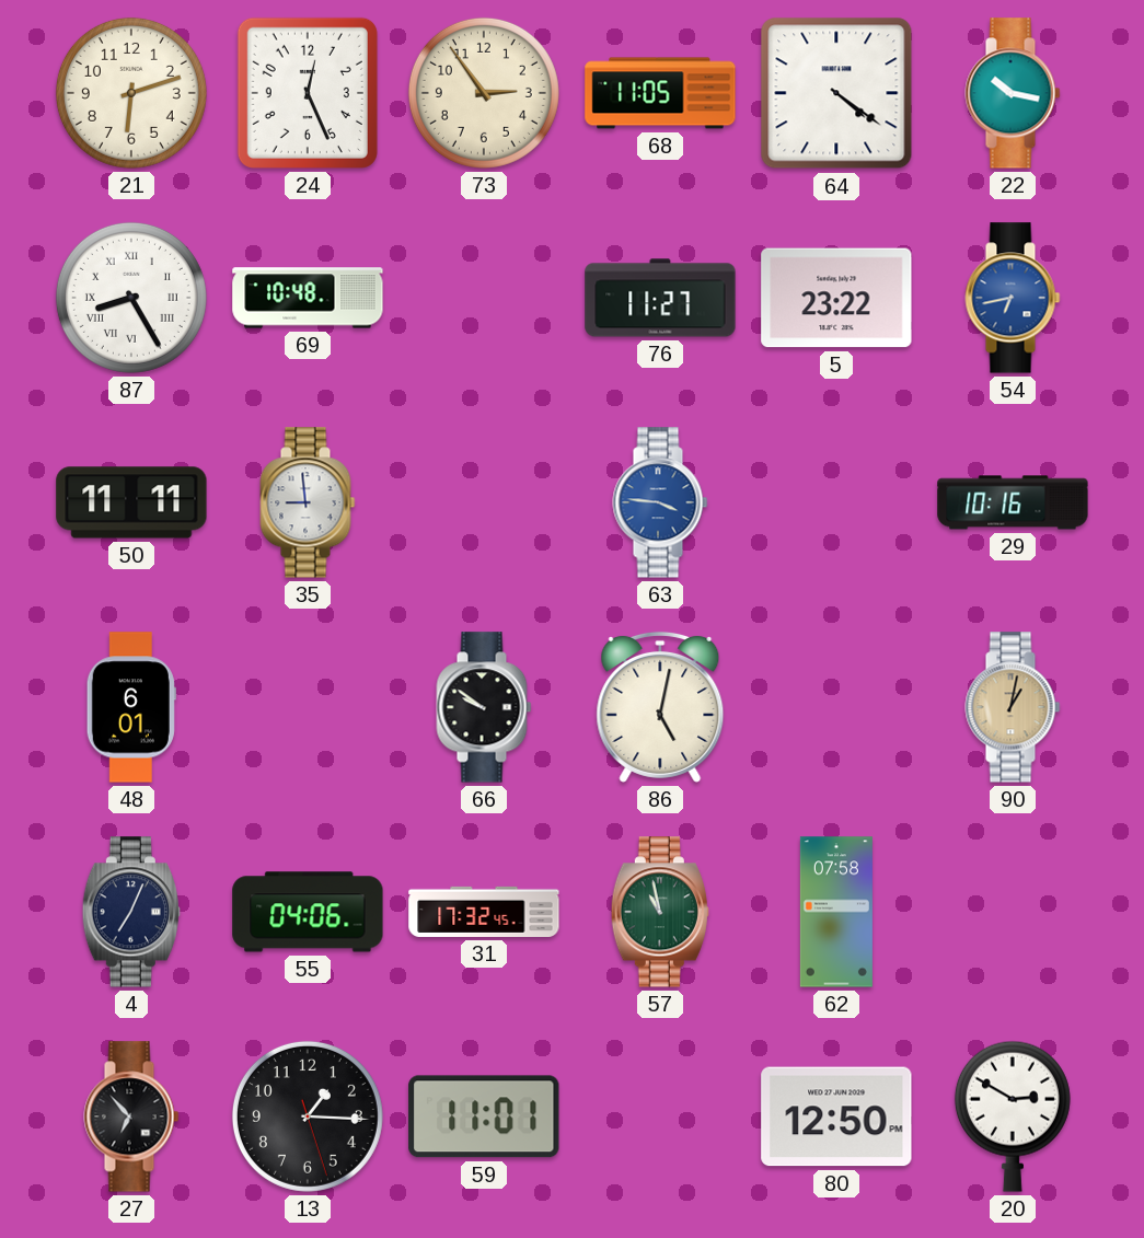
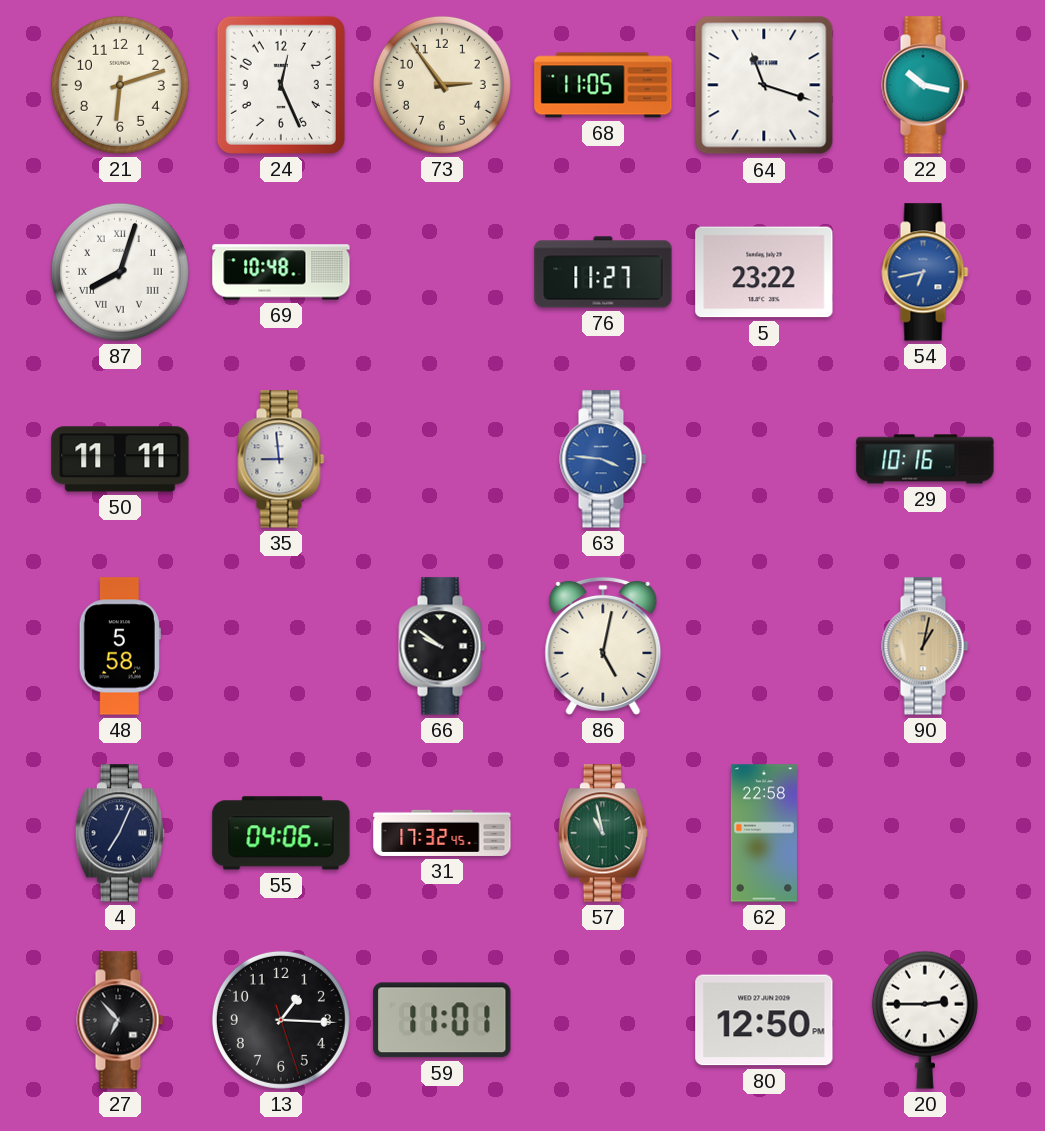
64: 4:21 -> 11:18 (764, 85)
87: 8:25 -> 8:03 (120, 272)
48: 6:01 -> 5:58 (120, 646)
62: 07:58 -> 22:58 (764, 833)
20: 2:50 -> 2:45 (925, 1020)
